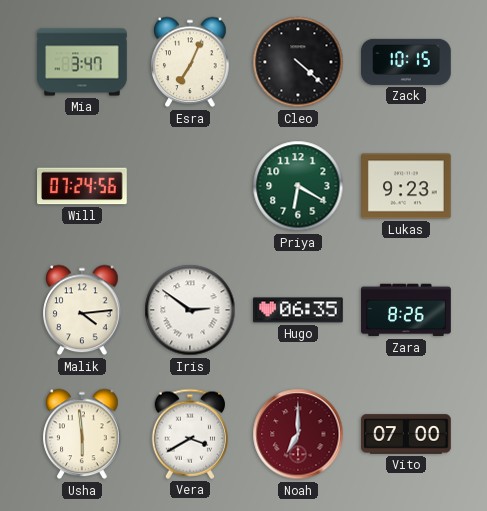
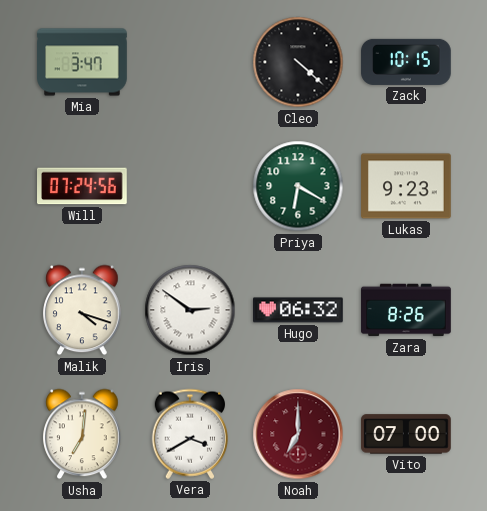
Esra: 7:04 -> none (190, 62)
Malik: 4:14 -> 4:18 (82, 310)
Hugo: 06:35 -> 06:32 (299, 310)
Usha: 5:59 -> 7:01 (82, 434)
